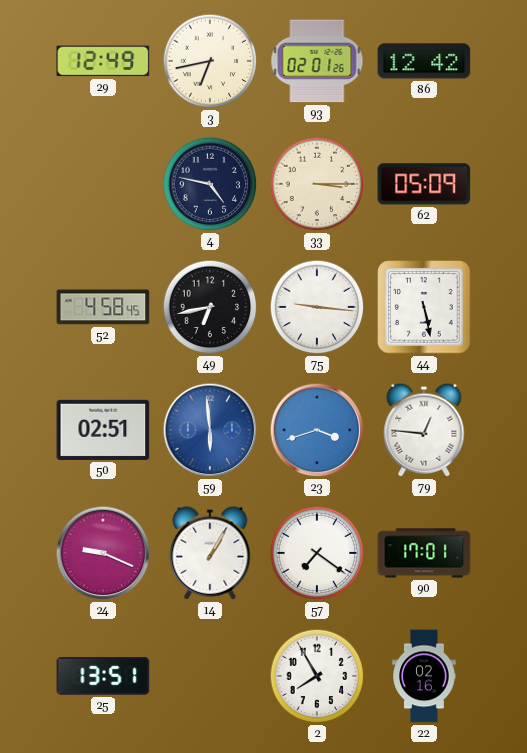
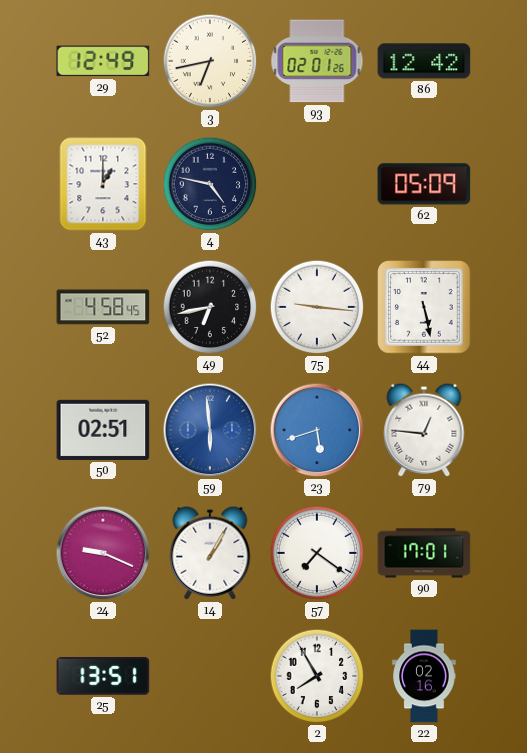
43: none -> 1:00 (103, 184)
33: 3:15 -> none (317, 184)
23: 3:42 -> 5:42 (317, 430)
